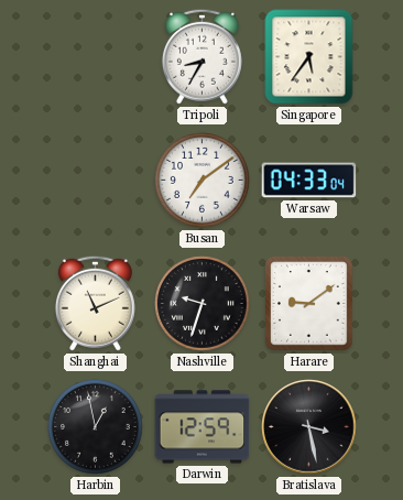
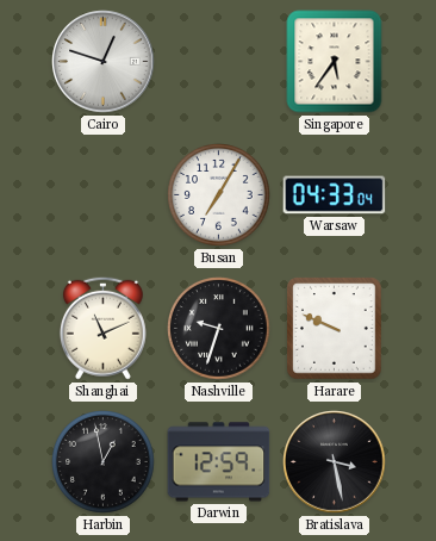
Cairo: none -> 12:48 (104, 62)
Tripoli: 8:35 -> none (201, 56)
Busan: 7:09 -> 7:05 (219, 195)
Harare: 9:09 -> 9:49 (335, 329)
